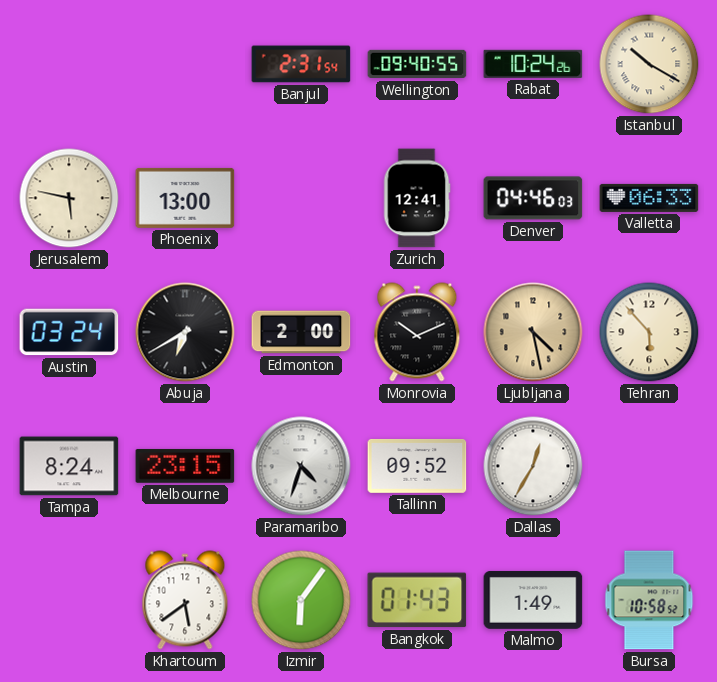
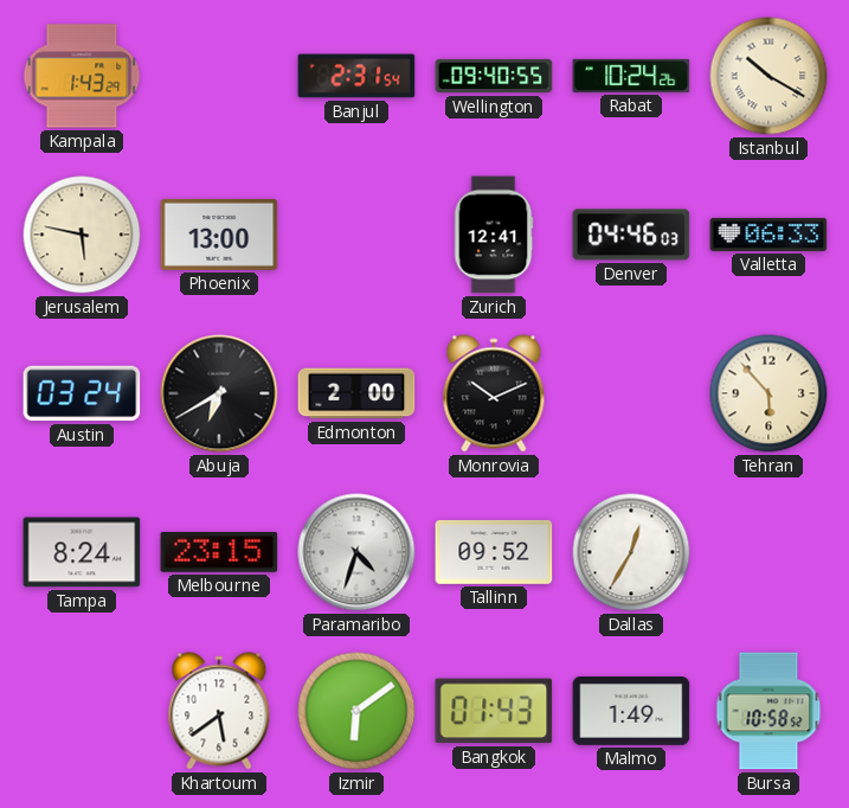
Kampala: none -> 1:43 (82, 76)
Ljubljana: 4:28 -> none (533, 332)
Izmir: 6:06 -> 6:09 (356, 711)
